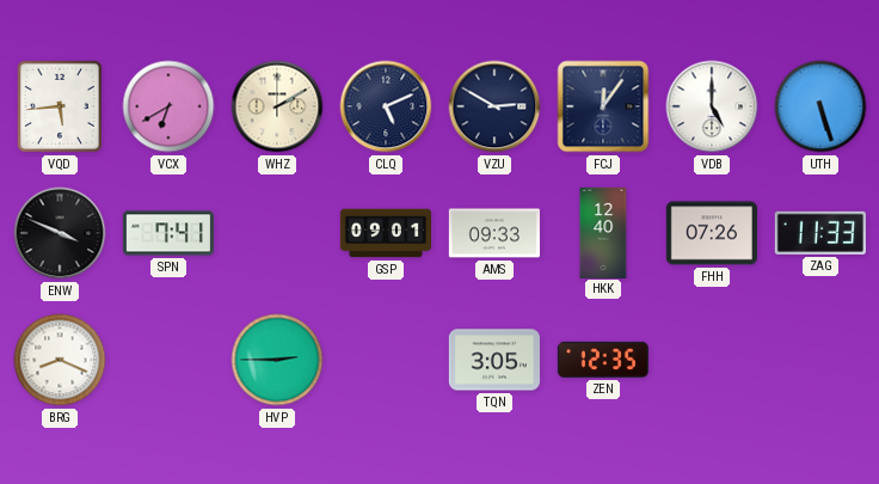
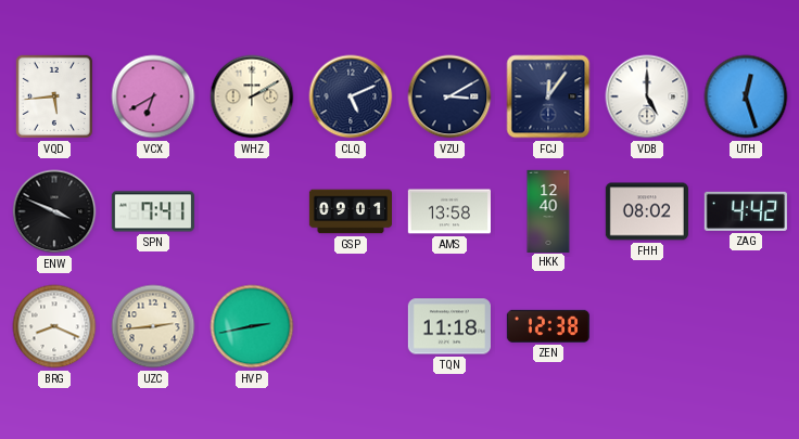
VZU: 2:50 -> 3:10 (449, 96)
UTH: 5:27 -> 12:27 (746, 96)
AMS: 09:33 -> 13:58 (449, 211)
FHH: 07:26 -> 08:02 (647, 211)
ZAG: 11:33 -> 4:42 (746, 211)
UZC: none -> 2:44 (153, 326)
HVP: 2:45 -> 2:43 (252, 326)
TQN: 3:05 -> 11:18 (449, 326)
ZEN: 12:35 -> 12:38 (548, 326)
